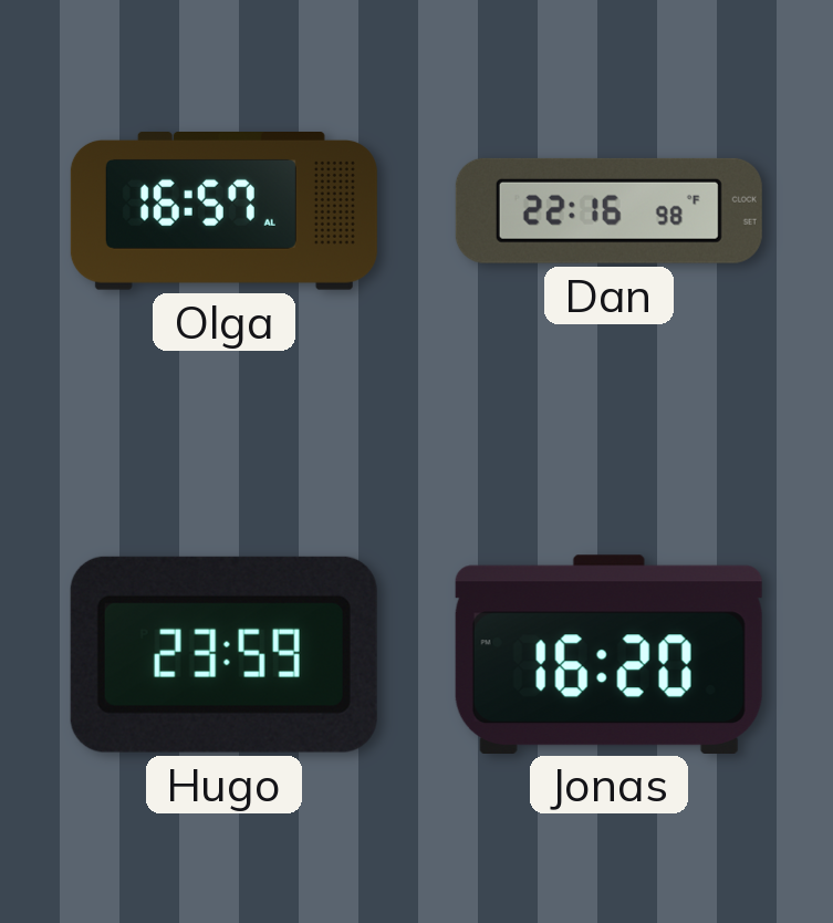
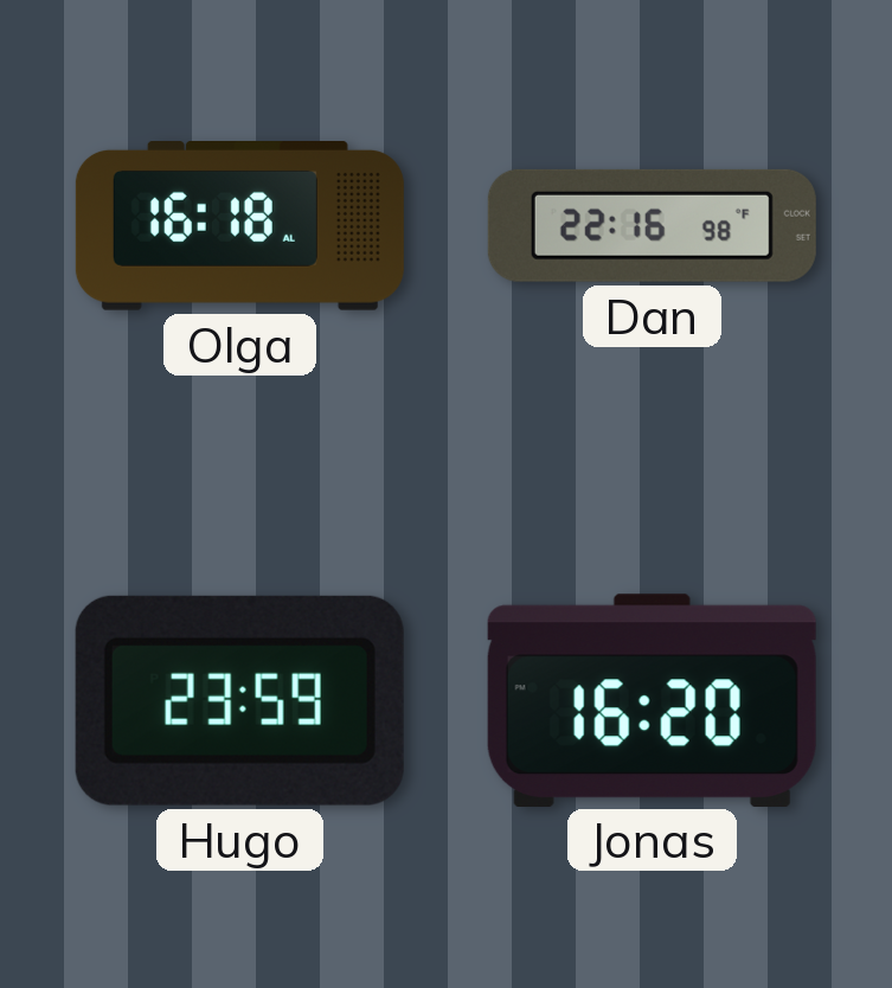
Olga: 16:57 -> 16:18 (239, 226)
